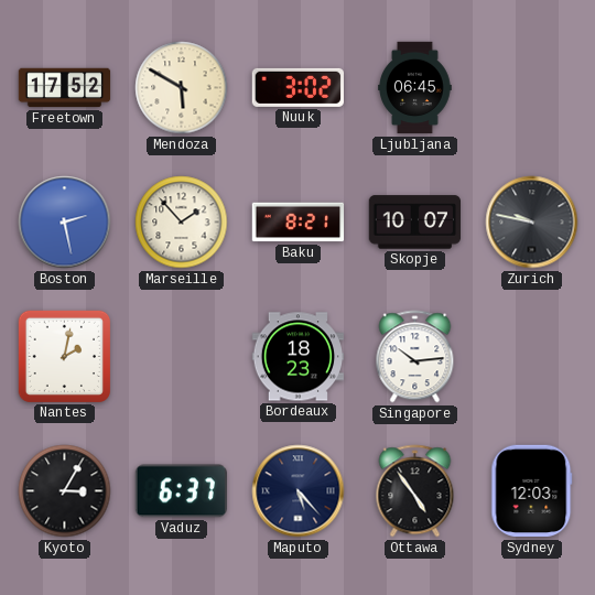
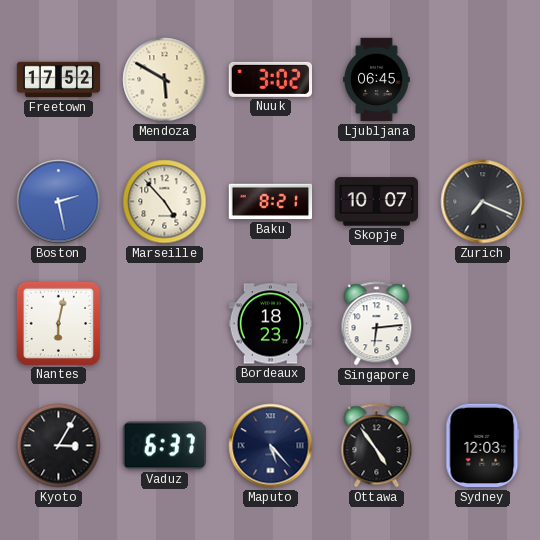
Marseille: 1:53 -> 4:53 (165, 202)
Zurich: 9:47 -> 7:19 (483, 202)
Nantes: 2:02 -> 6:02 (58, 323)
Singapore: 10:14 -> 6:14 (377, 324)
